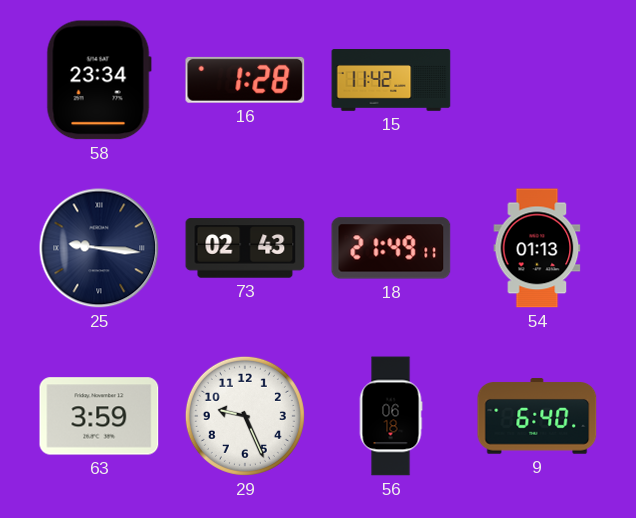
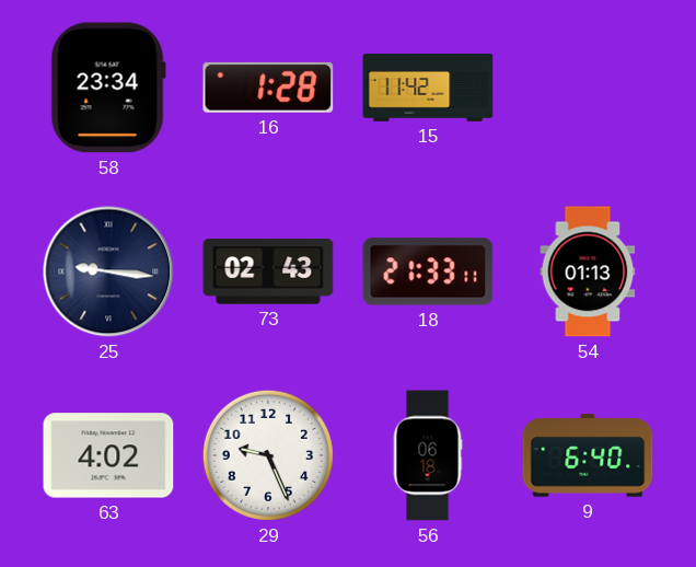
18: 21:49 -> 21:33 (428, 271)
63: 3:59 -> 4:02 (108, 455)
